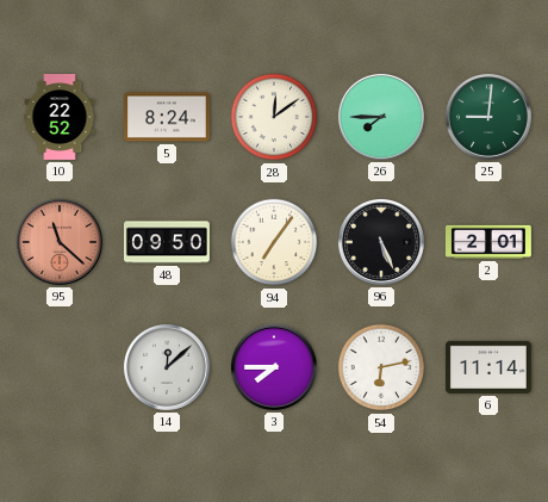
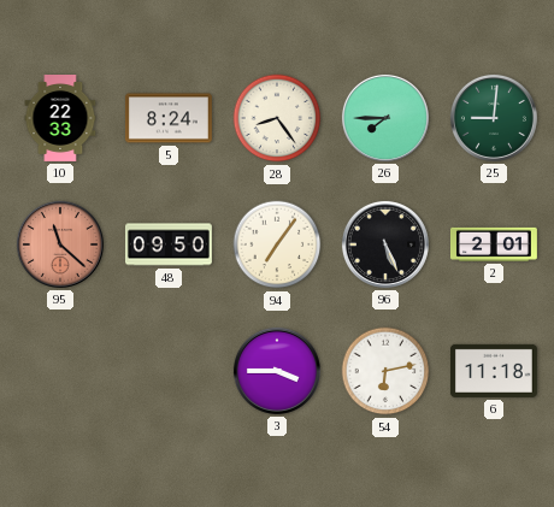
10: 22:52 -> 22:33 (60, 119)
28: 12:09 -> 8:24 (277, 118)
14: 12:08 -> none (167, 367)
3: 7:45 -> 3:45 (277, 371)
6: 11:14 -> 11:18 (494, 371)
